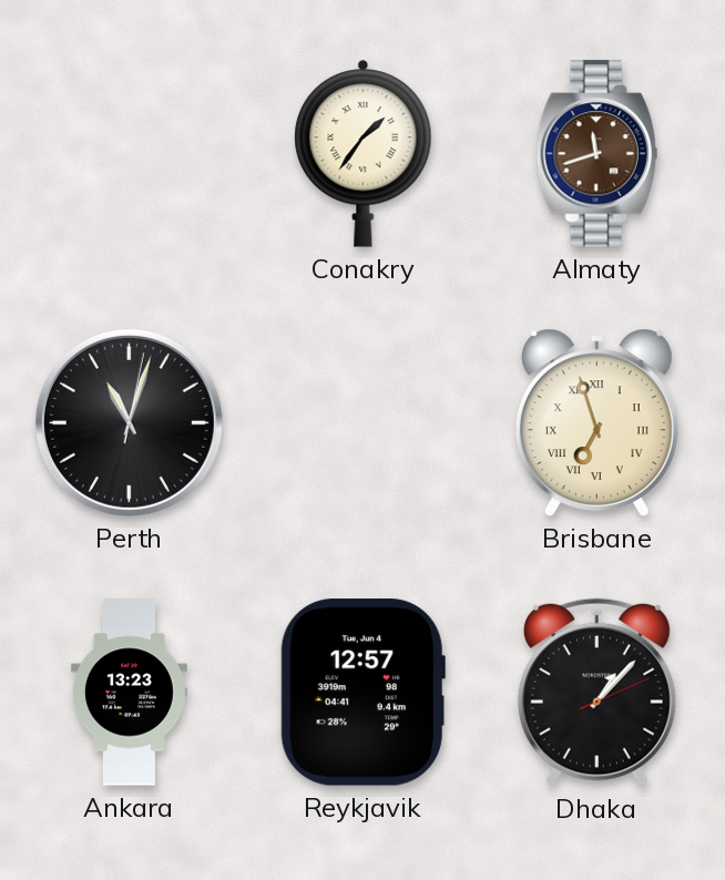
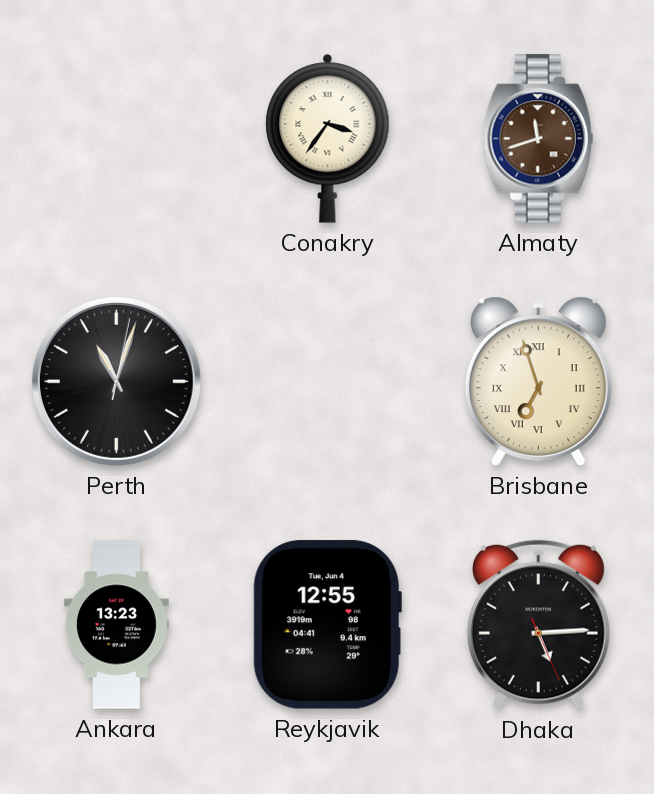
Conakry: 1:36 -> 3:36 (328, 138)
Reykjavik: 12:57 -> 12:55 (327, 625)
Dhaka: 1:07 -> 5:14 (538, 625)
